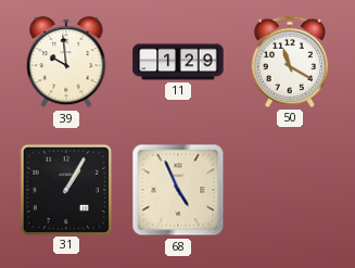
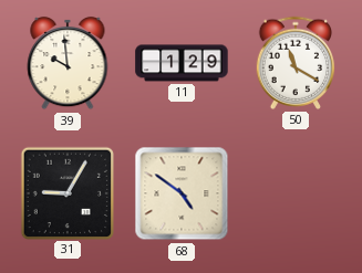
31: 1:05 -> 9:05 (66, 192)
68: 4:56 -> 4:51 (182, 193)
